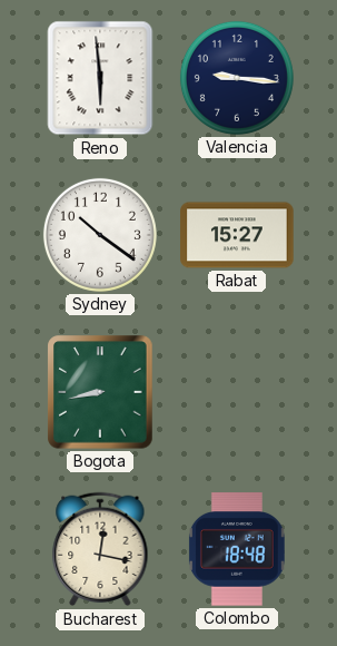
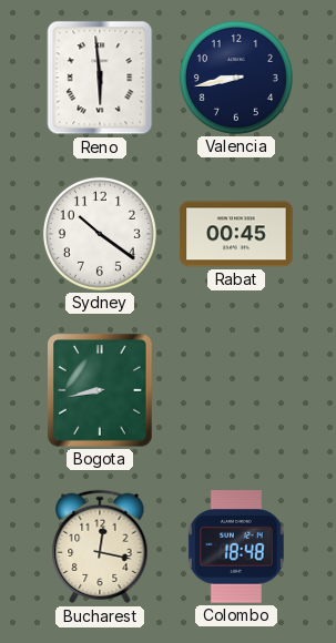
Valencia: 9:16 -> 8:43 (236, 78)
Rabat: 15:27 -> 00:45 (236, 234)
